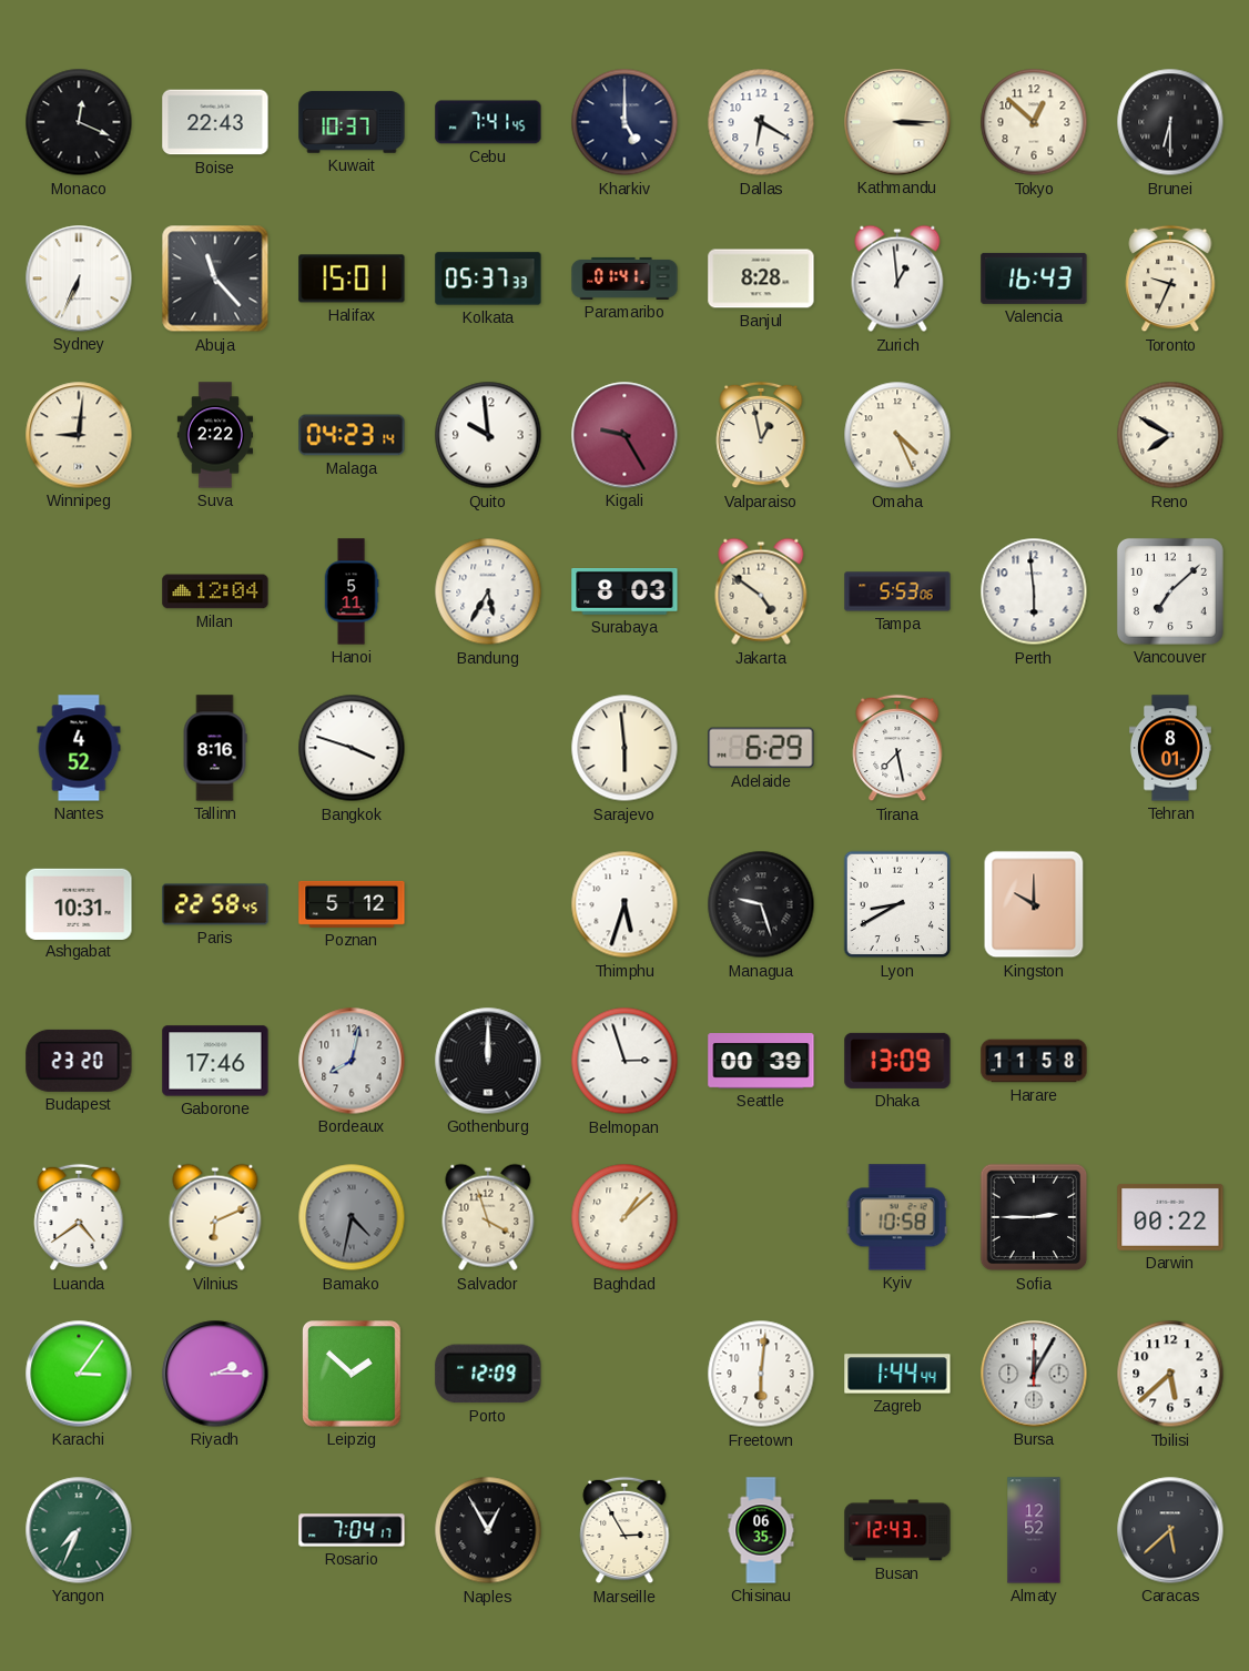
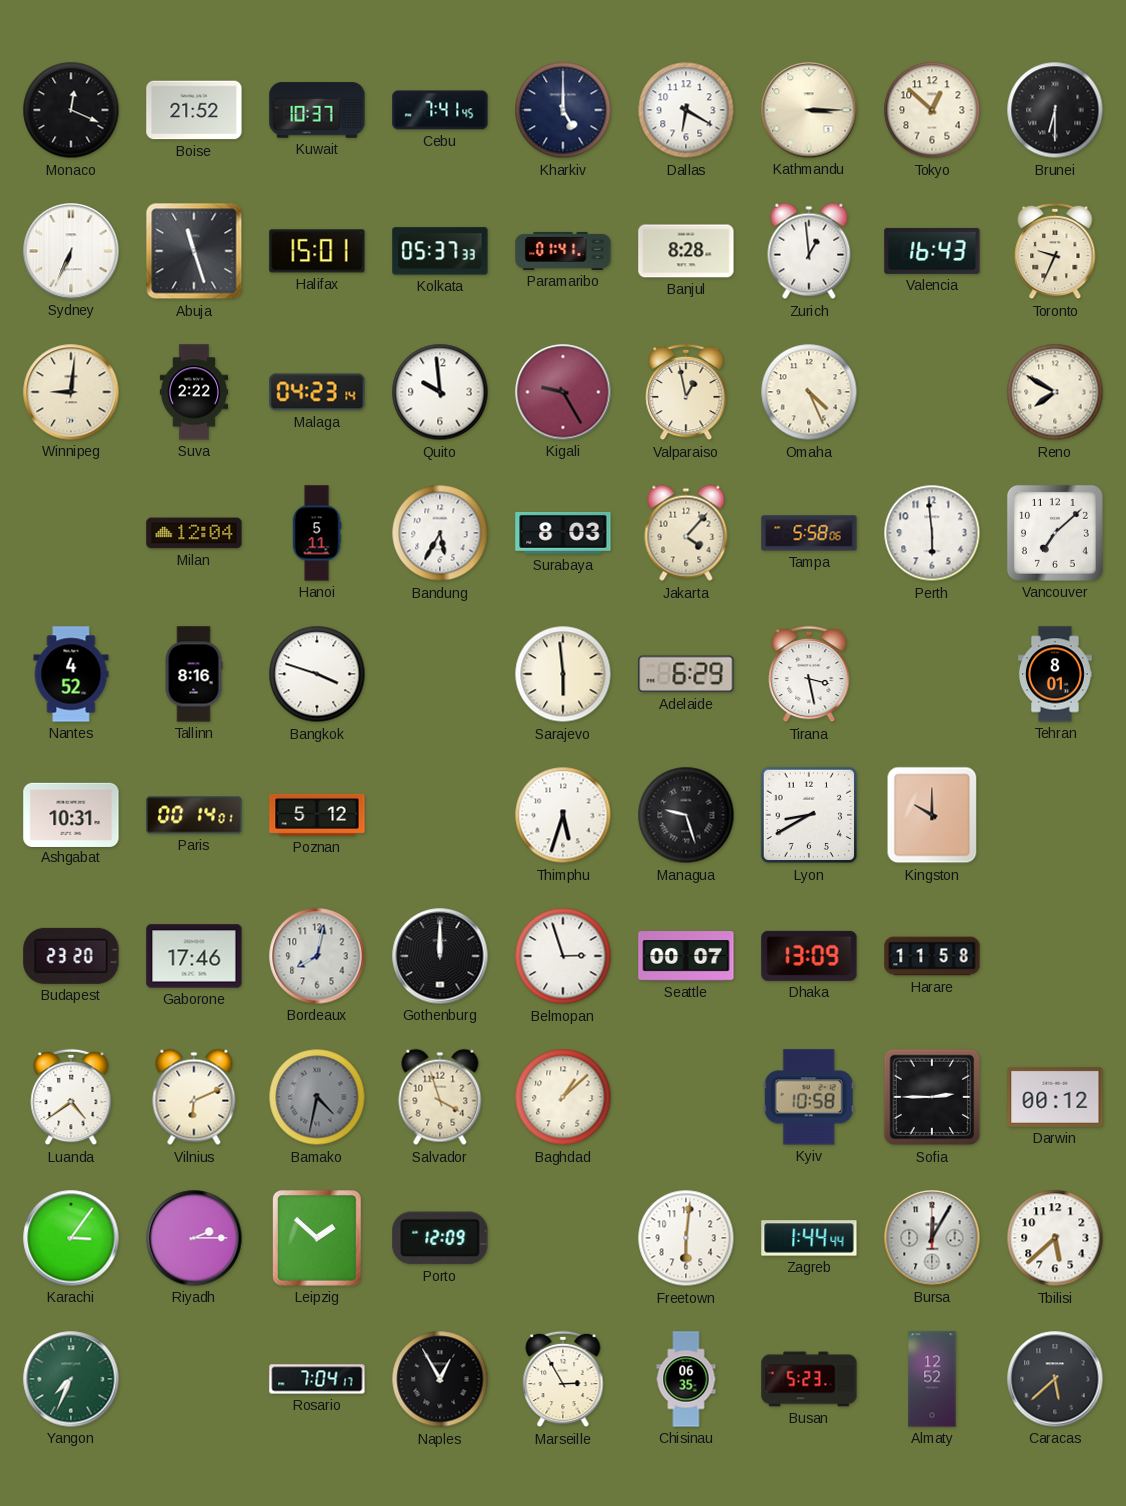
Boise: 22:43 -> 21:52 (194, 110)
Abuja: 11:23 -> 11:27 (194, 251)
Jakarta: 4:51 -> 4:07 (686, 533)
Tampa: 5:53 -> 5:58 (809, 533)
Tirana: 7:28 -> 3:28 (809, 674)
Paris: 22:58 -> 00:14 (194, 815)
Seattle: 00:39 -> 00:07 (686, 956)
Darwin: 00:22 -> 00:12 (1055, 1097)
Busan: 12:43 -> 5:23 (809, 1379)
